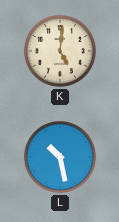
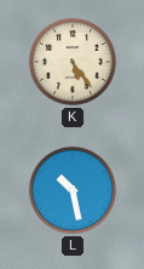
K: 5:01 -> 5:24 (73, 62)
